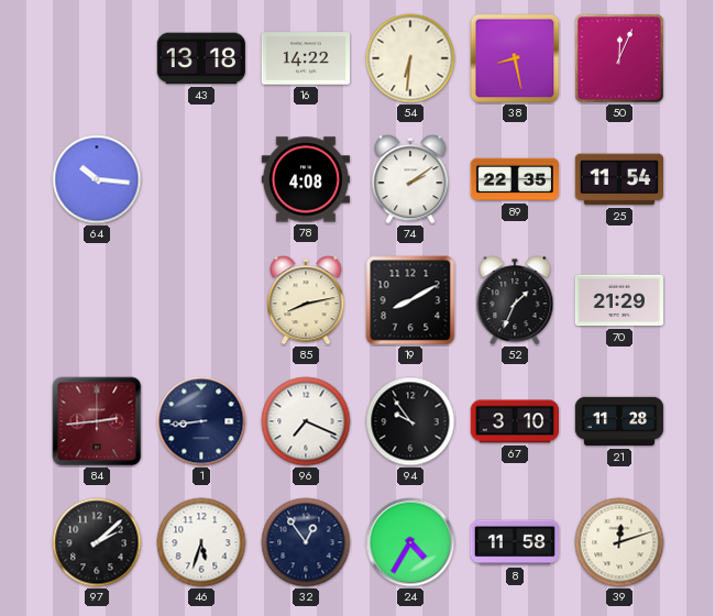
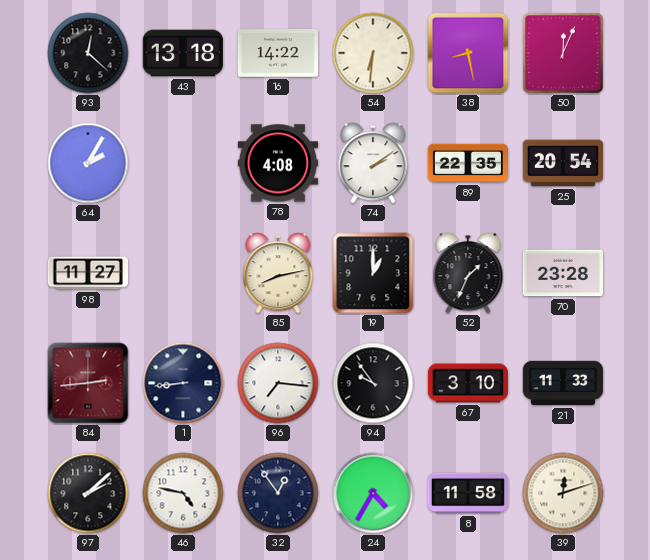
93: none -> 12:22 (88, 53)
64: 10:16 -> 2:05 (88, 163)
25: 11:54 -> 20:54 (562, 163)
98: none -> 11:27 (87, 273)
19: 8:10 -> 1:00 (373, 273)
70: 21:29 -> 23:28 (562, 273)
96: 7:19 -> 7:16 (278, 383)
21: 11:28 -> 11:33 (563, 383)
46: 5:33 -> 4:47 (183, 493)
